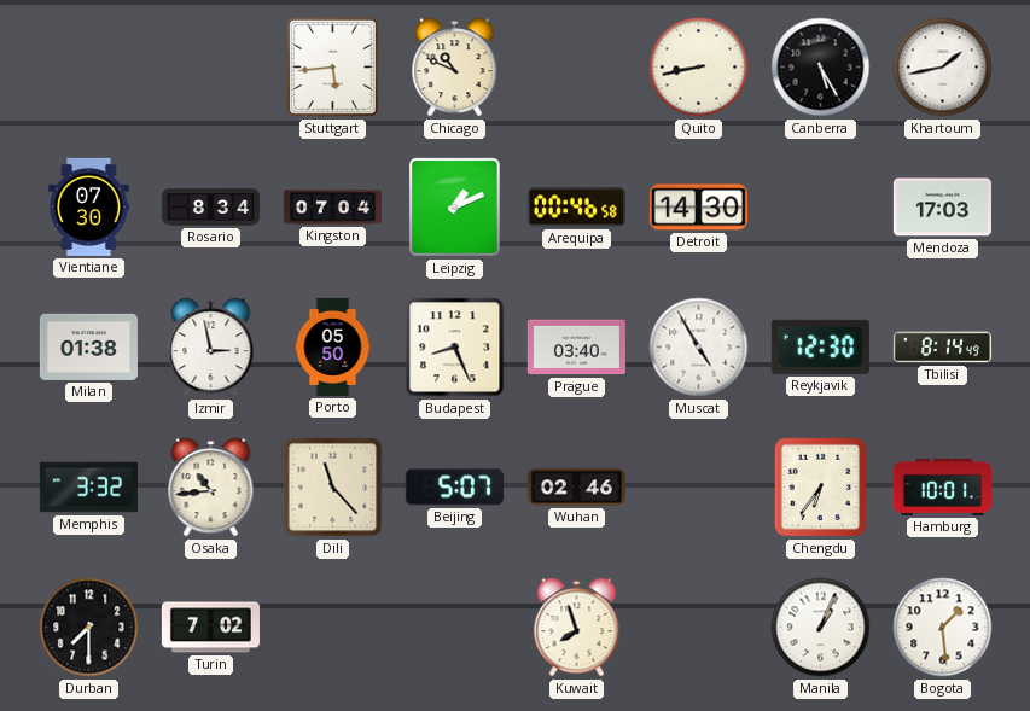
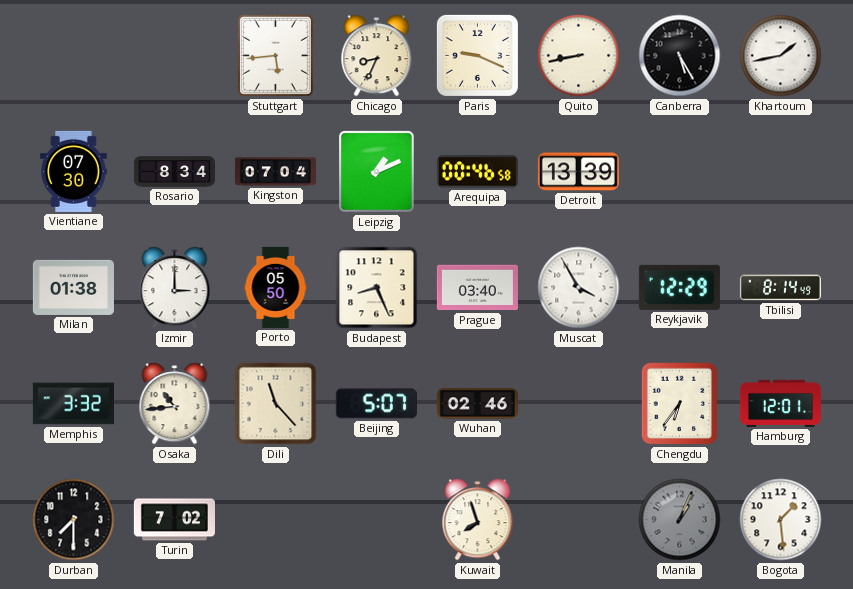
Chicago: 10:49 -> 8:34 (377, 56)
Paris: none -> 9:19 (477, 55)
Detroit: 14:30 -> 13:39 (578, 172)
Mendoza: 17:03 -> none (942, 208)
Izmir: 2:58 -> 3:00 (175, 288)
Muscat: 4:55 -> 3:55 (579, 288)
Reykjavik: 12:30 -> 12:29 (679, 287)
Hamburg: 10:01 -> 12:01 (780, 403)
Manila dial: white -> grey (680, 520)
